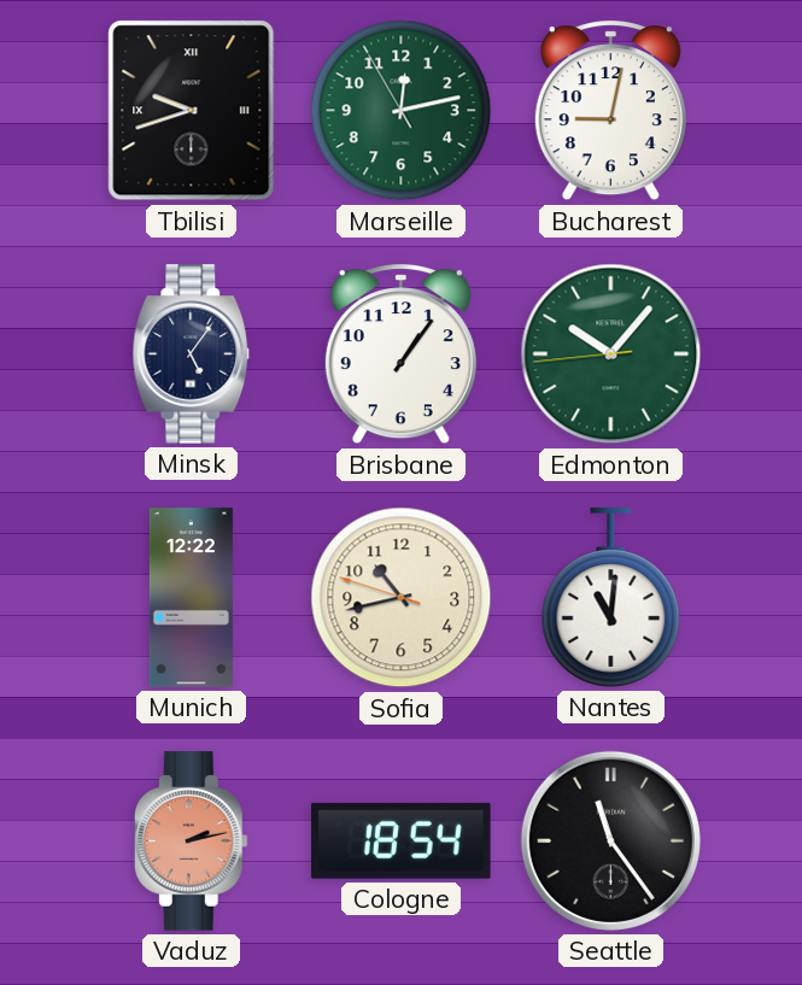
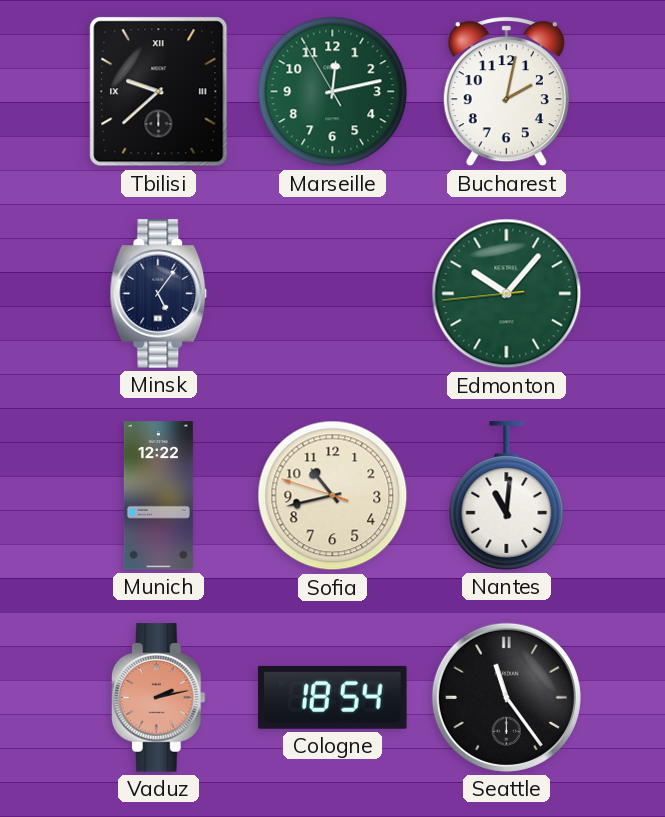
Tbilisi: 9:42 -> 9:38 (159, 92)
Bucharest: 9:02 -> 2:02 (506, 92)
Brisbane: 1:06 -> none (400, 354)
